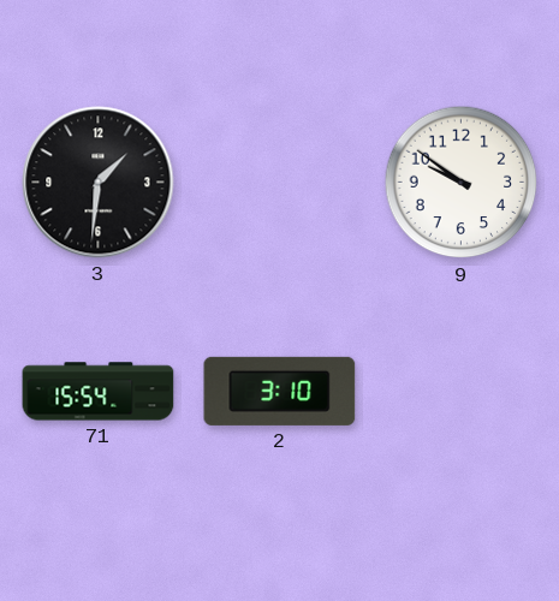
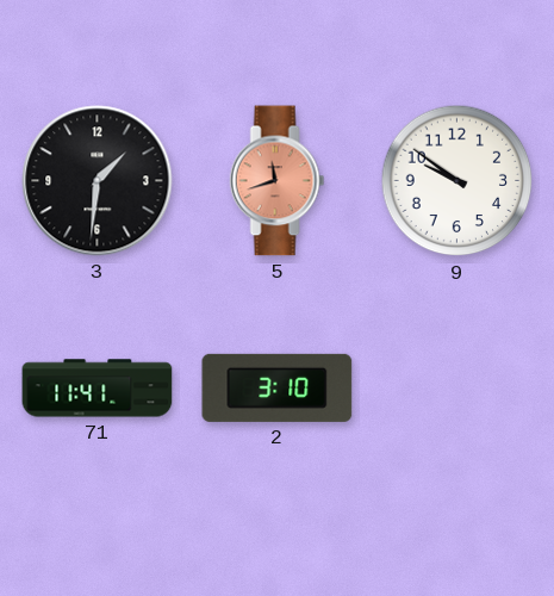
5: none -> 11:42 (278, 181)
71: 15:54 -> 11:41 (98, 389)
